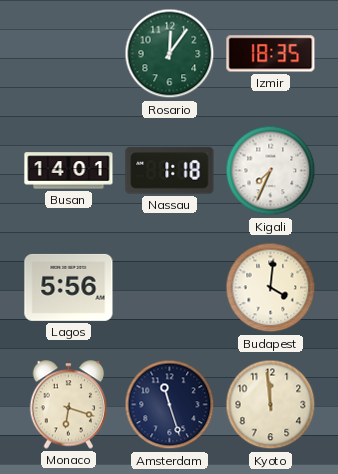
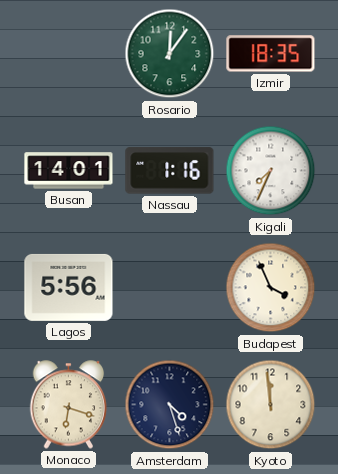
Nassau: 1:18 -> 1:16 (170, 171)
Budapest: 4:01 -> 3:56 (271, 288)
Amsterdam: 11:27 -> 4:27 (170, 405)
